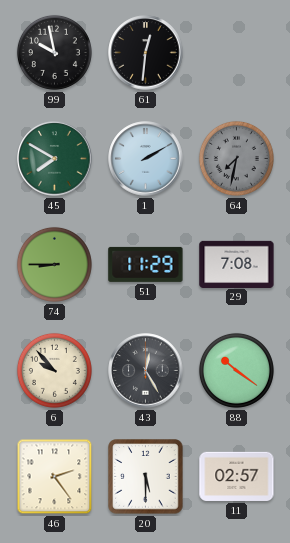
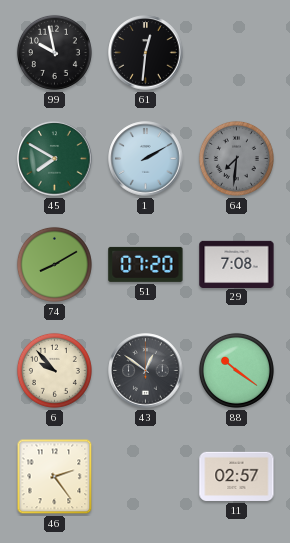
64: 7:32 -> 7:31 (236, 158)
74: 8:45 -> 8:10 (54, 264)
51: 11:29 -> 07:20 (146, 264)
43: 12:25 -> 12:51 (146, 371)
20: 5:30 -> none (146, 477)
